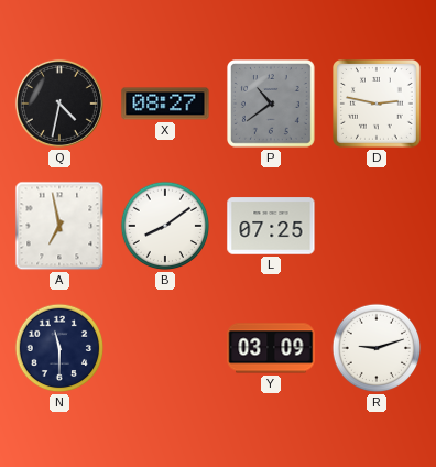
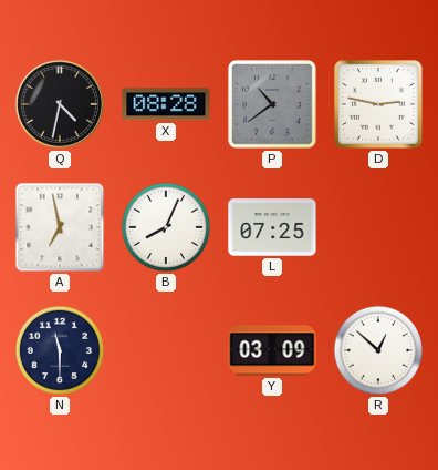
X: 08:27 -> 08:28 (166, 104)
B: 8:09 -> 8:04 (166, 227)
R: 9:12 -> 12:52 (378, 350)
